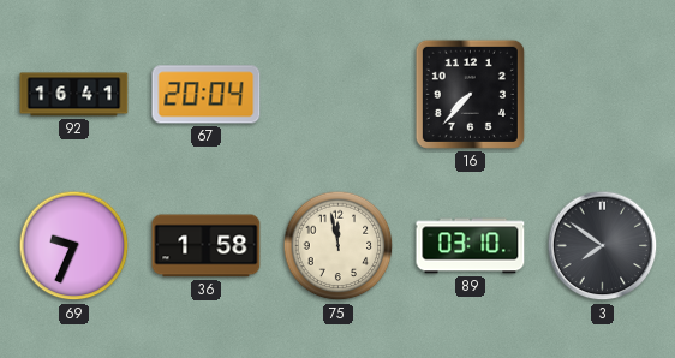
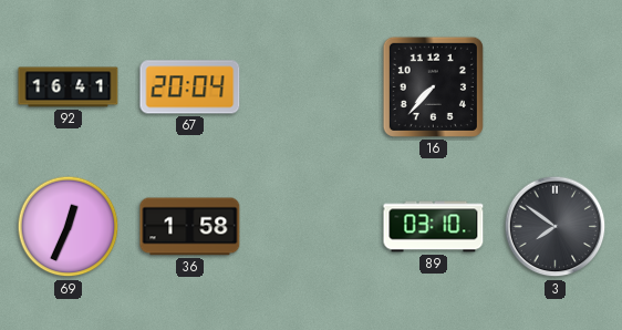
69: 9:34 -> 12:34 (69, 227)
75: 11:58 -> none (339, 246)
